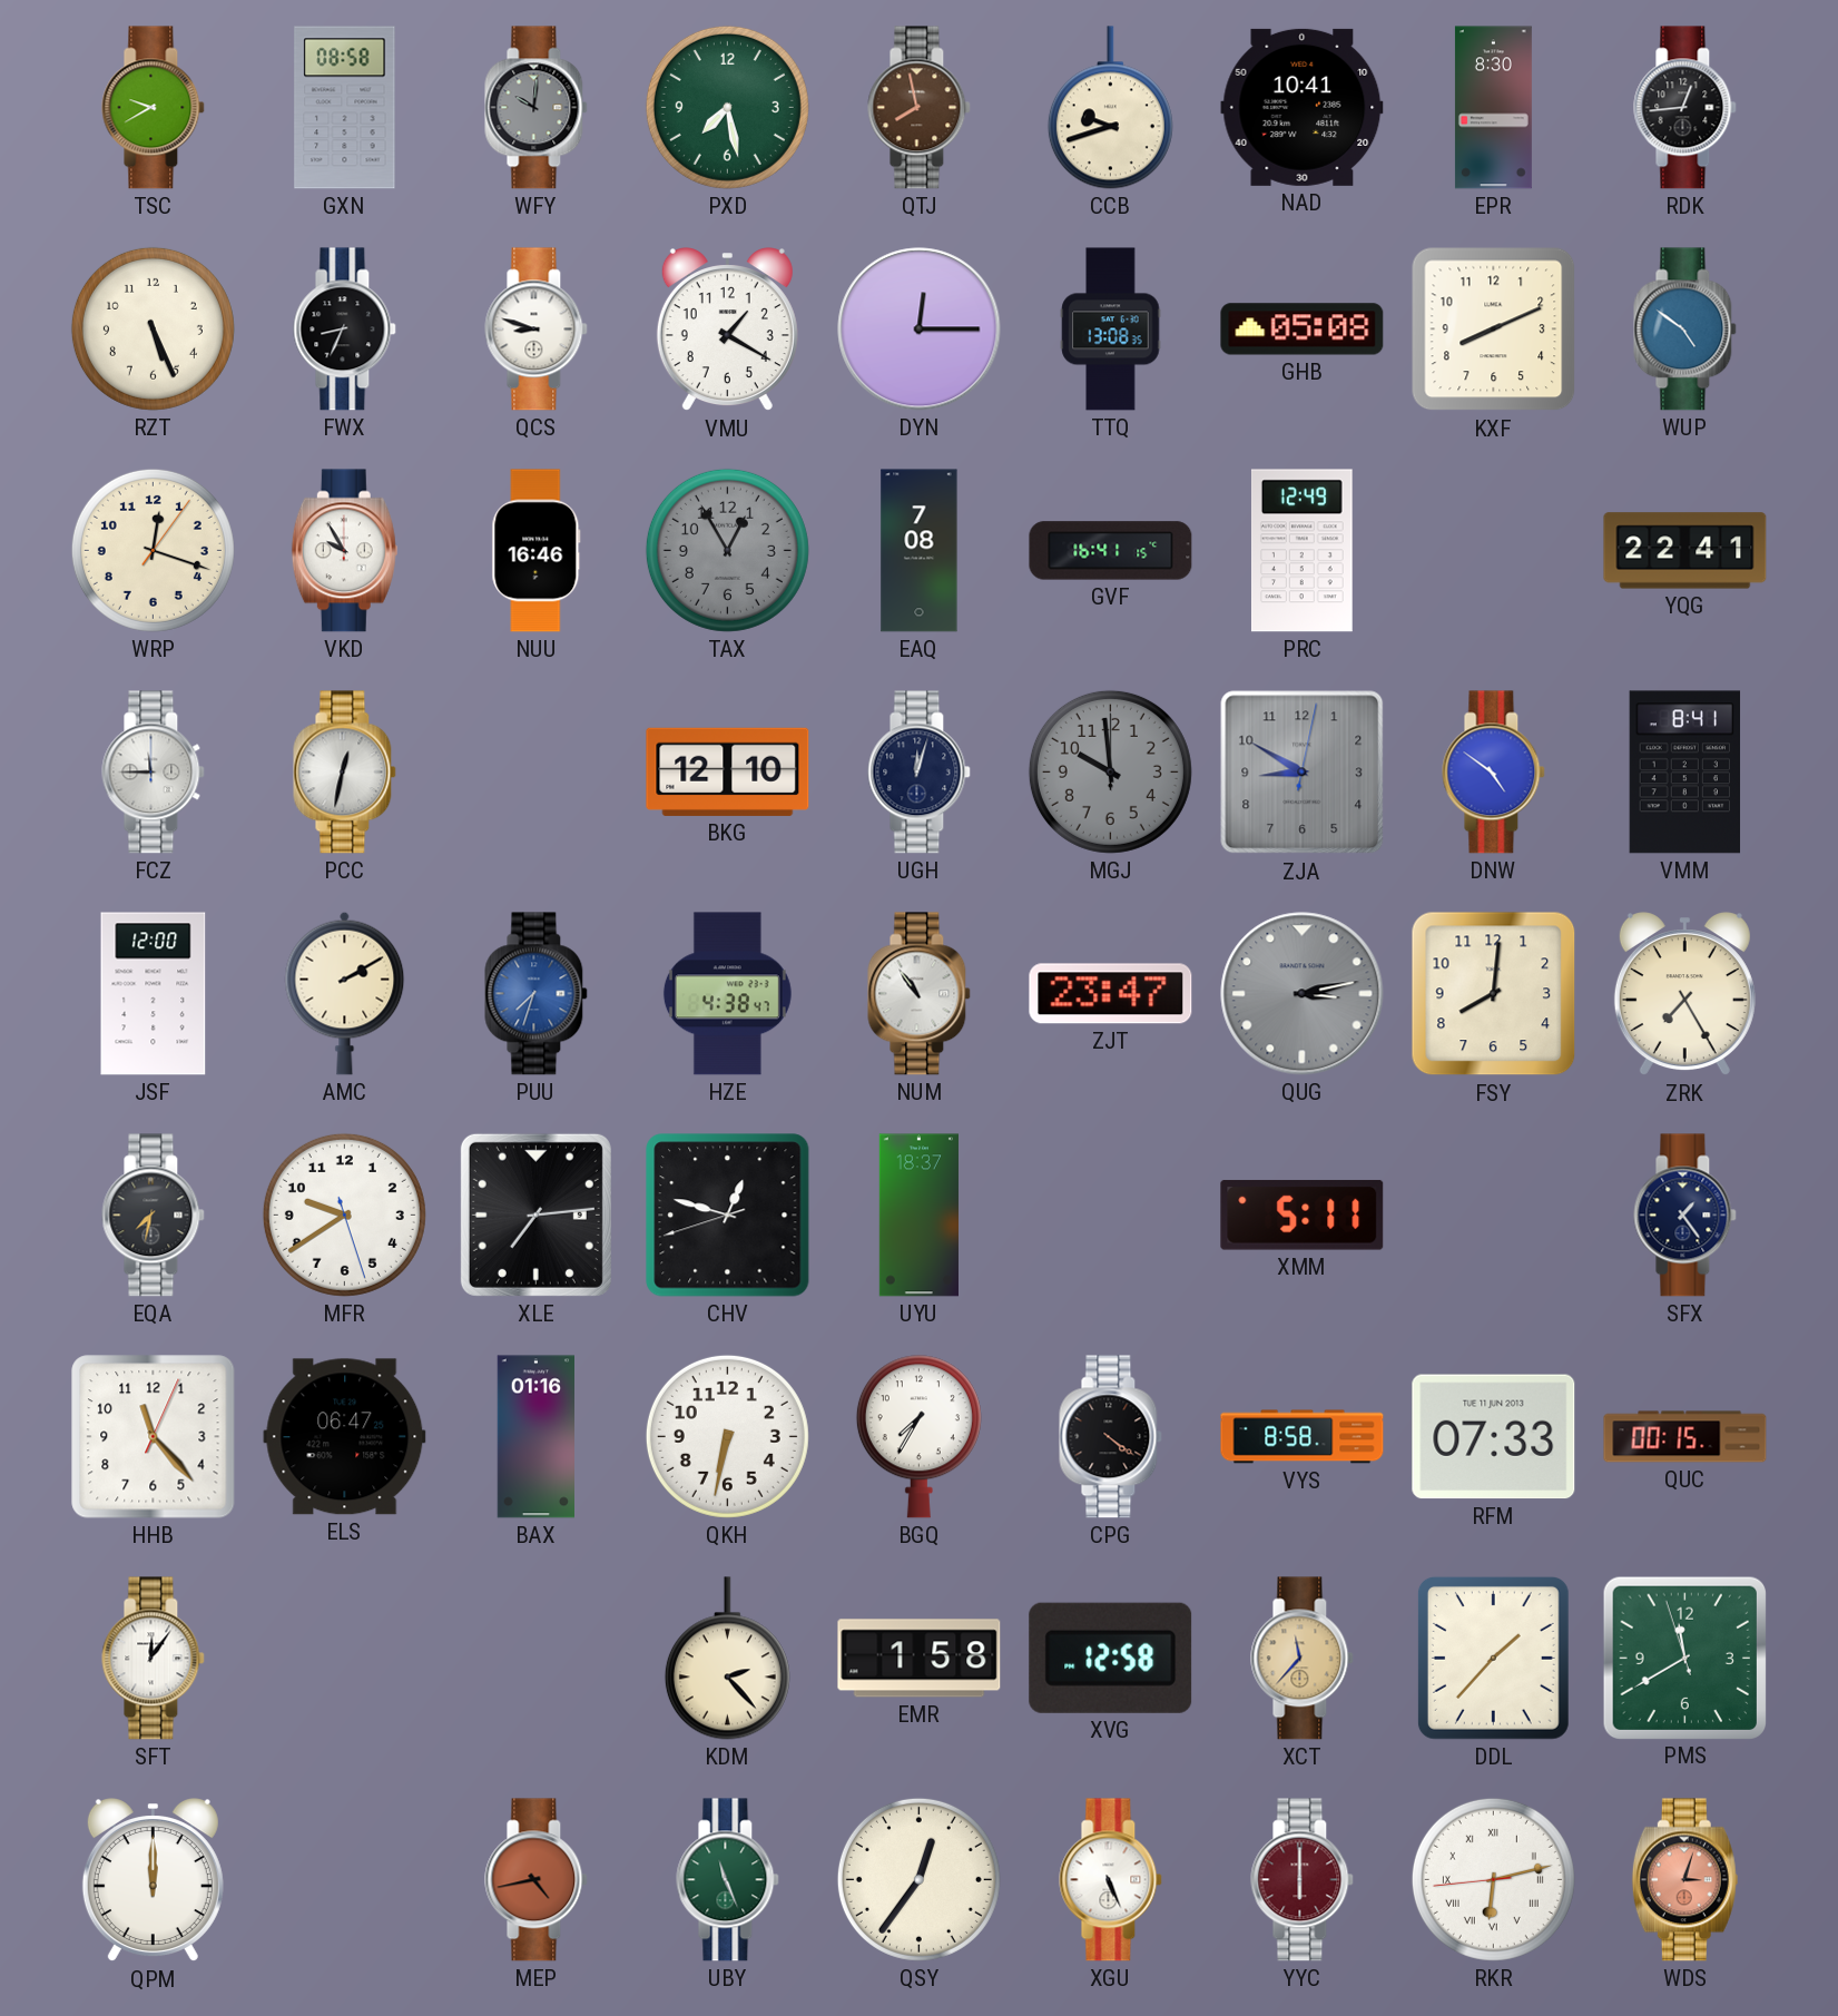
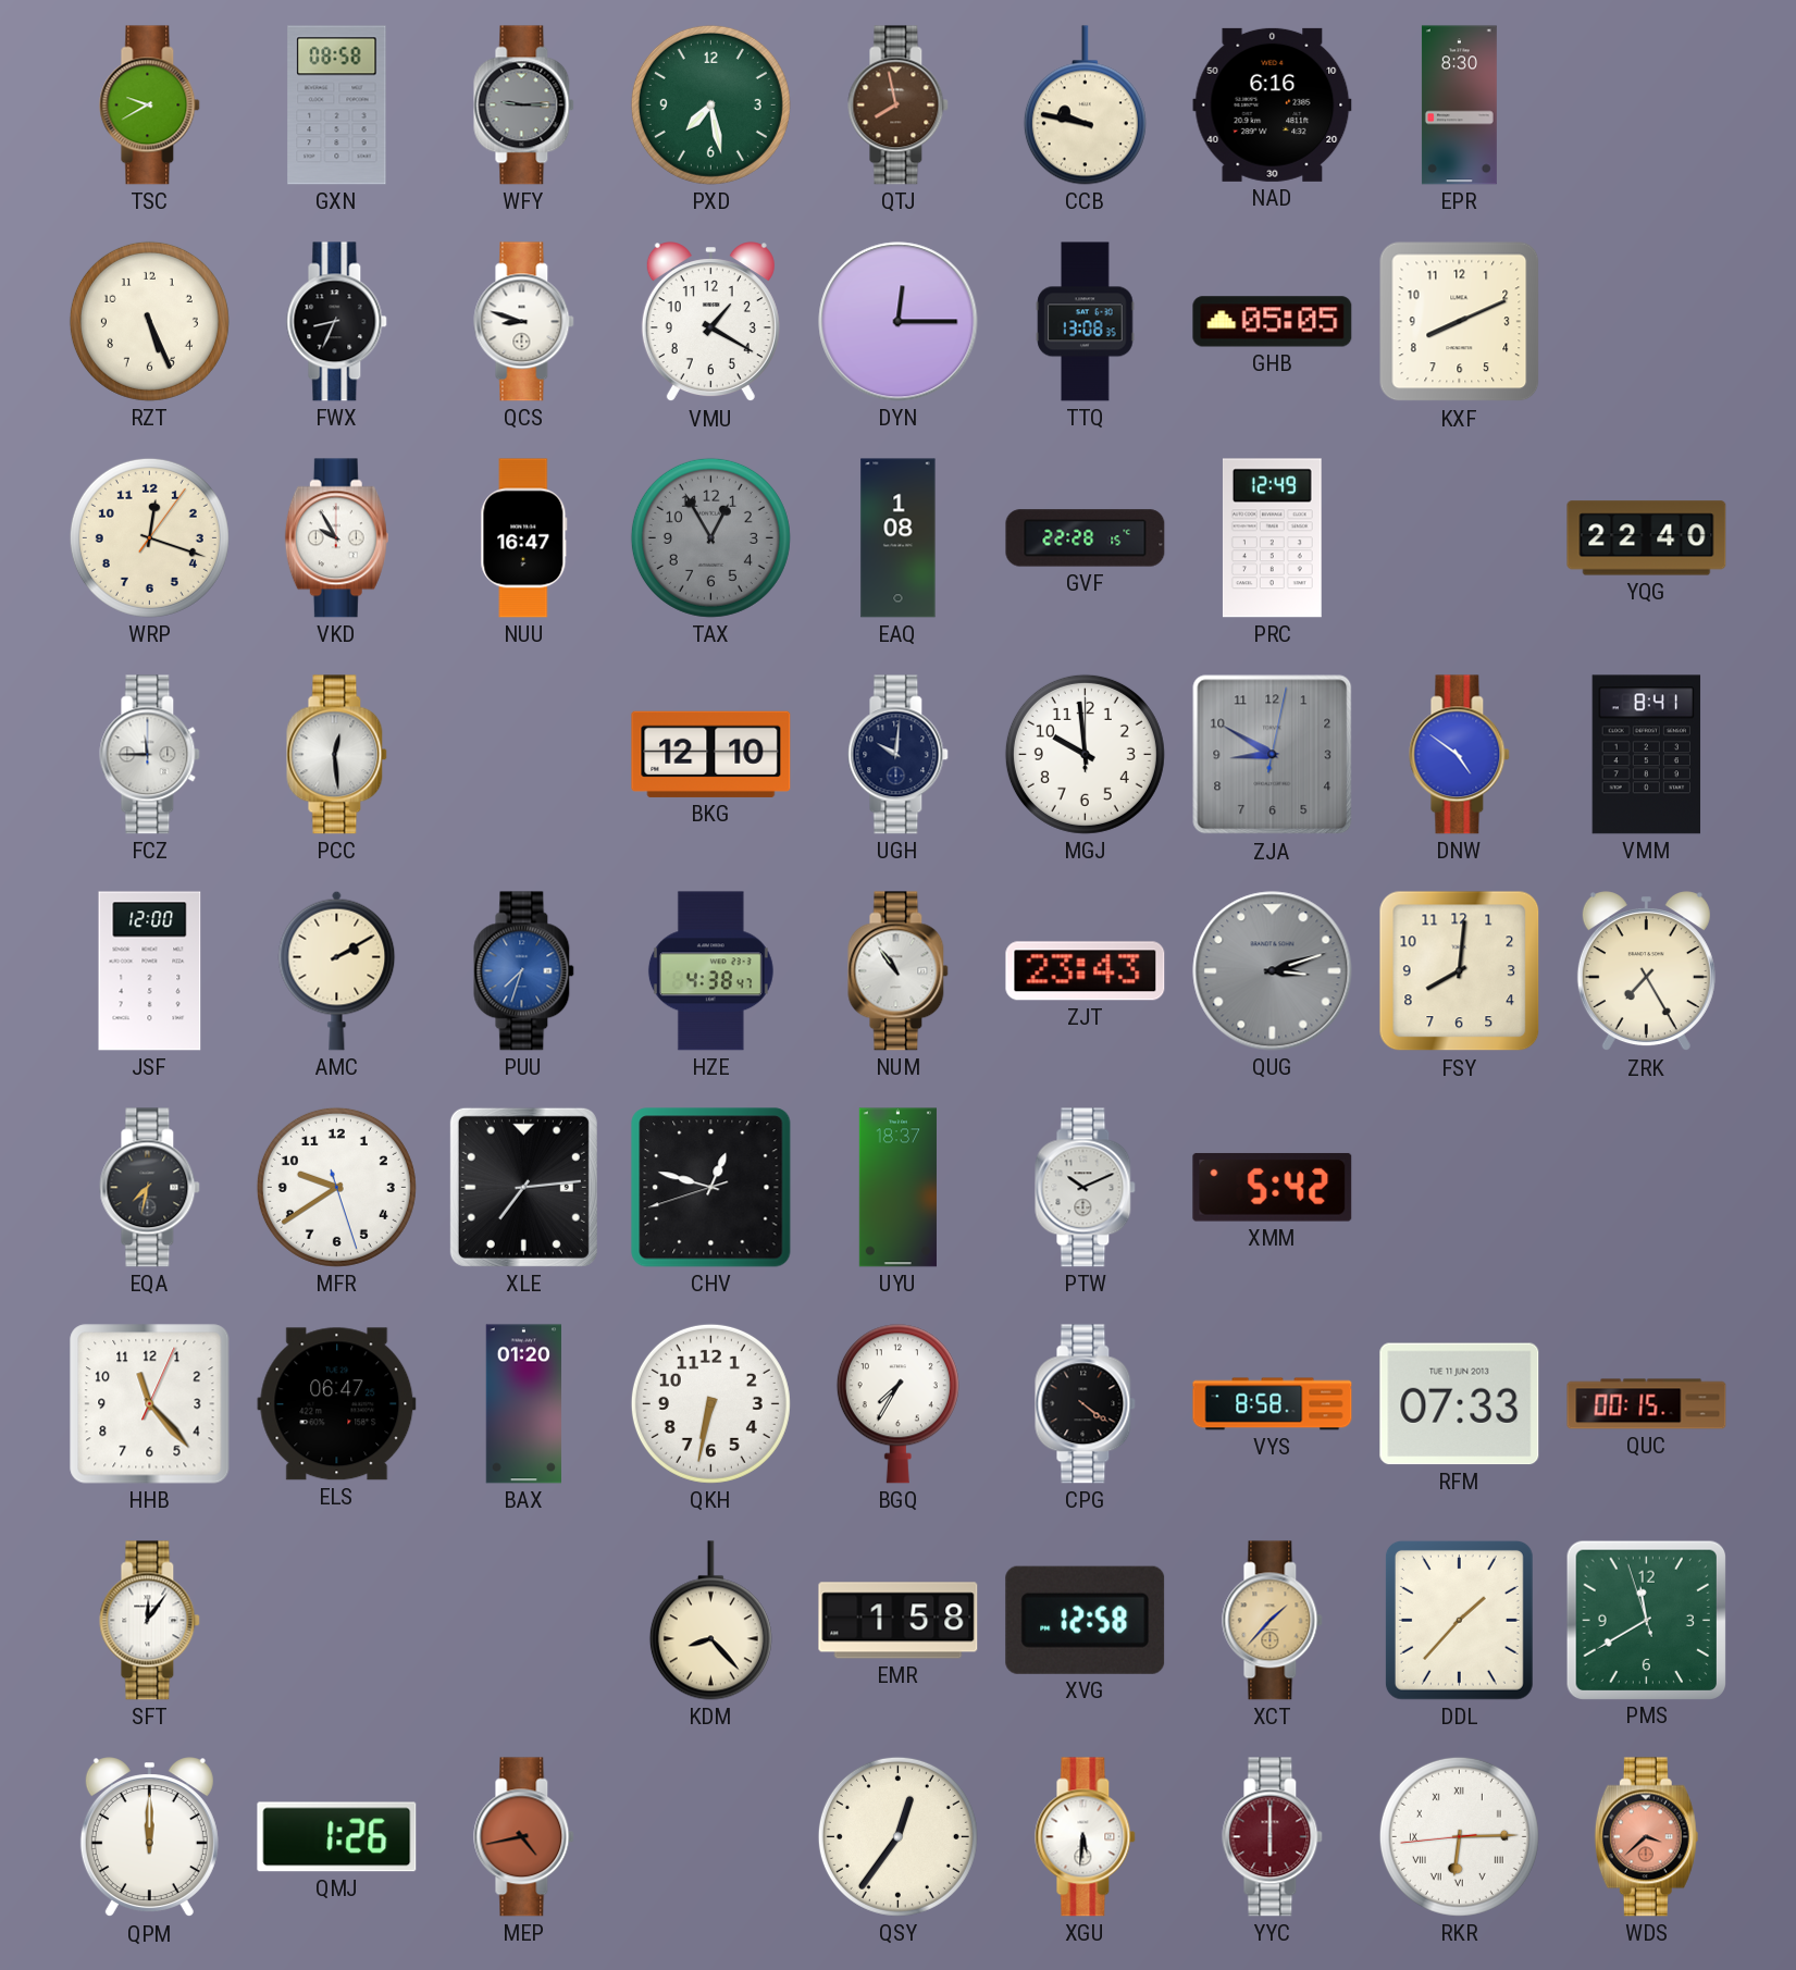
WFY: 10:01 -> 9:15 (524, 106)
CCB: 9:42 -> 9:47 (1085, 106)
NAD: 10:41 -> 6:16 (1273, 104)
RDK: 12:44 -> none (1685, 108)
GHB: 05:08 -> 05:05 (1273, 322)
WUP: 4:51 -> none (1685, 330)
NUU: 16:46 -> 16:47 (524, 538)
EAQ: 7:08 -> 1:08 (899, 538)
GVF: 16:41 -> 22:28 (1086, 538)
YQG: 22:41 -> 22:40 (1647, 538)
PCC: 12:32 -> 12:29 (337, 755)
UGH: 12:03 -> 10:01 (899, 755)
MGJ dial: grey -> white (1085, 754)
ZJT: 23:47 -> 23:43 (1086, 971)
QUG: 3:13 -> 3:12 (1273, 971)
PTW: none -> 10:11 (1086, 1188)
XMM: 5:11 -> 5:42 (1273, 1188)
SFX: 1:24 -> none (1685, 1216)
BAX: 01:16 -> 01:20 (523, 1404)
KDM: 2:23 -> 8:23 (710, 1621)
XCT: 11:37 -> 1:37 (1273, 1621)
QMJ: none -> 1:26 (337, 1837)
UBY: 11:26 -> none (728, 1880)
XGU: 5:26 -> 5:31 (1086, 1837)
RKR: 6:12 -> 6:14 (1459, 1836)
WDS: 3:03 -> 3:38 (1646, 1837)
